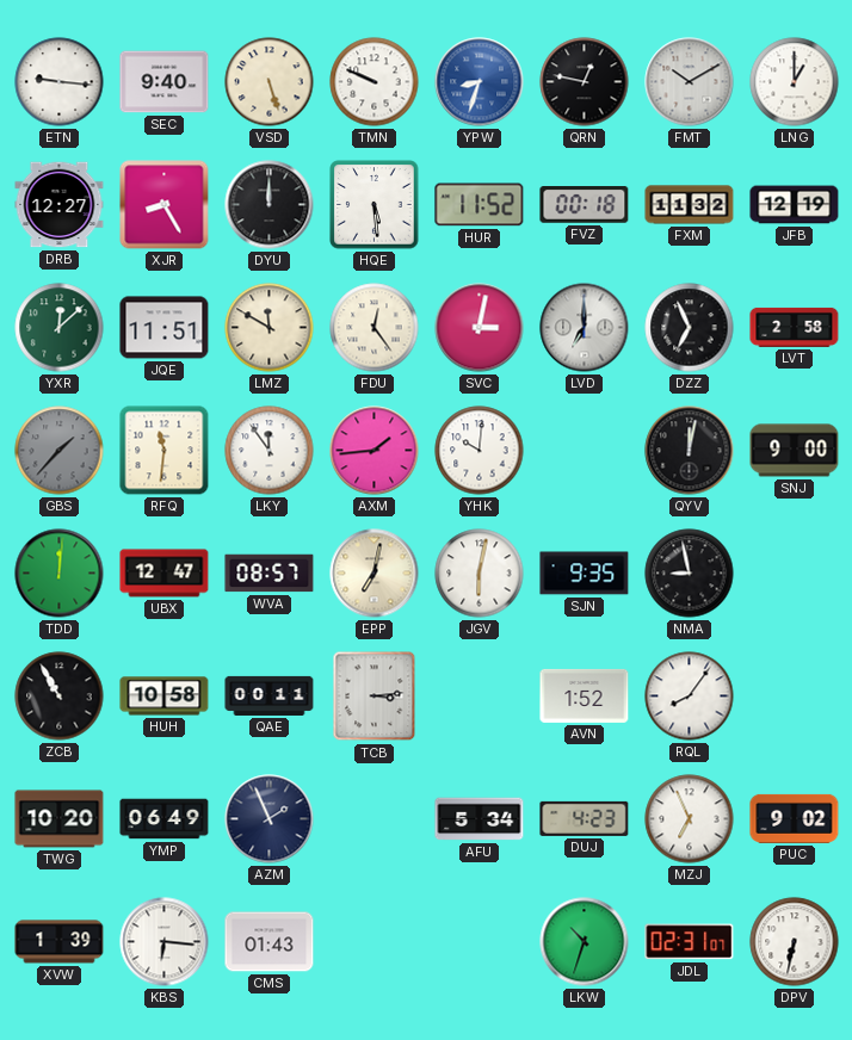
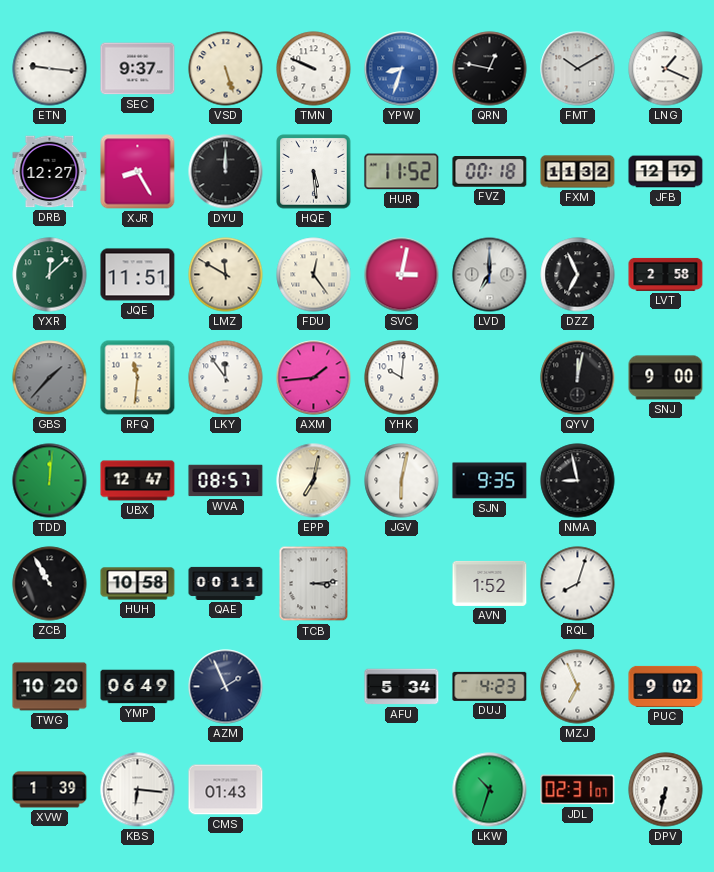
SEC: 9:40 -> 9:37 (138, 69)
LNG: 1:00 -> 1:19 (666, 69)
RQL: 8:06 -> 8:03 (578, 584)
